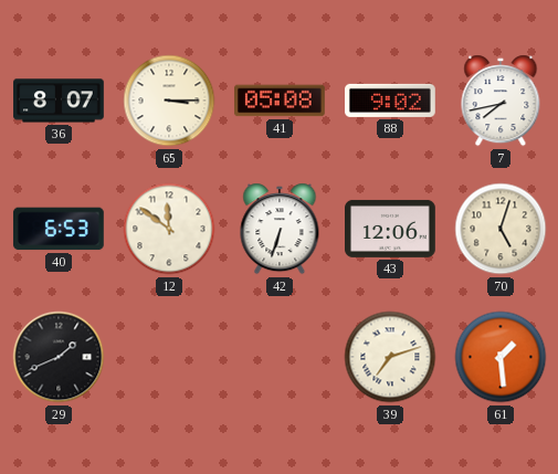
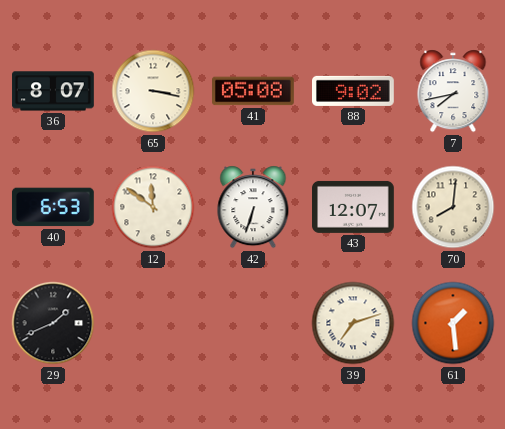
65: 3:15 -> 3:17 (153, 91)
43: 12:06 -> 12:07 (354, 207)
70: 5:03 -> 8:01 (453, 207)
